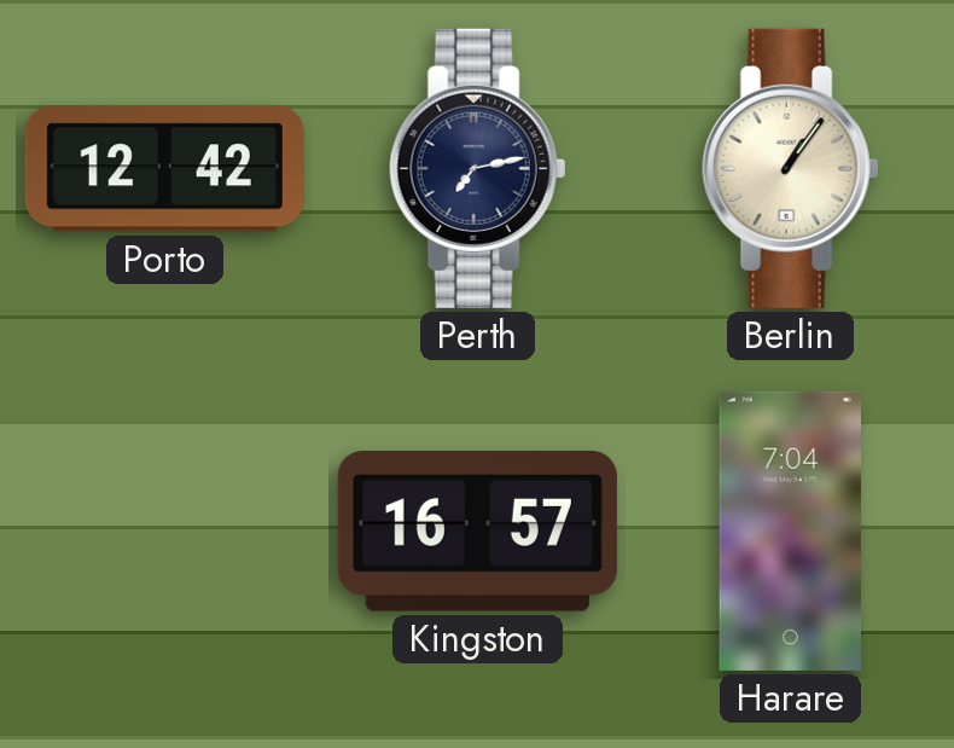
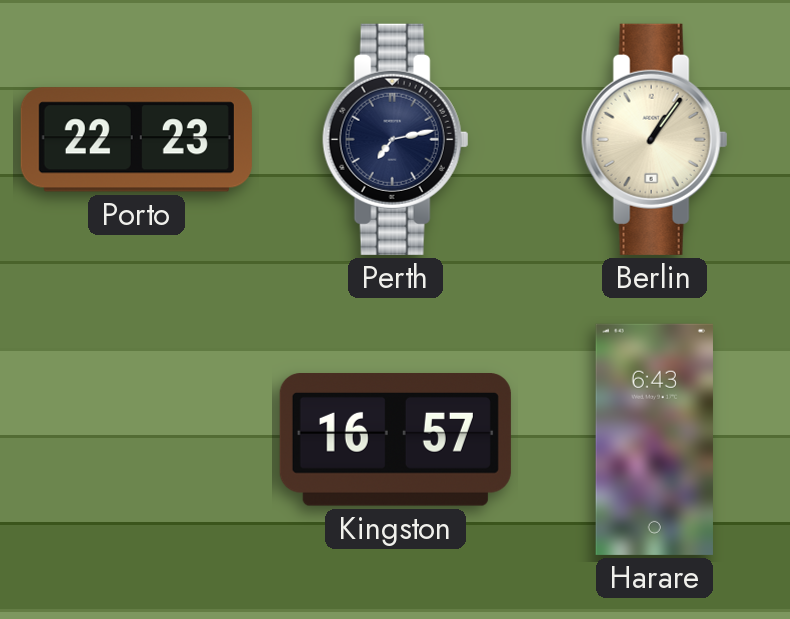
Porto: 12:42 -> 22:23 (136, 140)
Harare: 7:04 -> 6:43 (654, 439)
